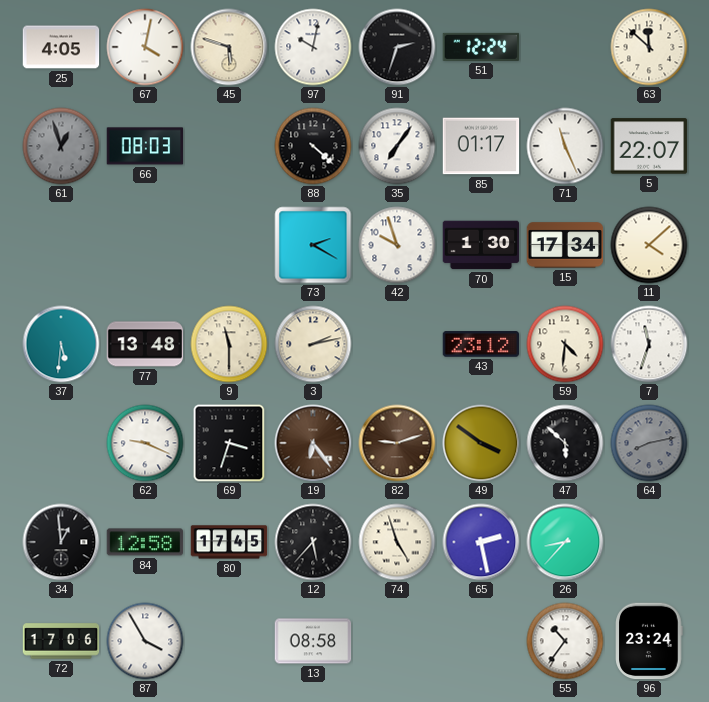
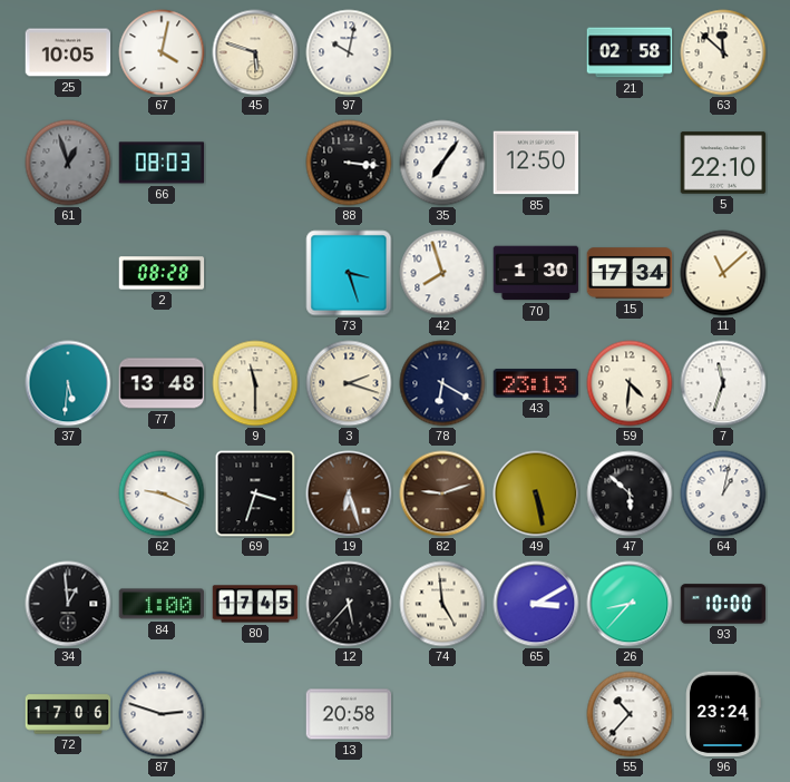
25: 4:05 -> 10:05 (68, 52)
91: 2:33 -> none (397, 47)
51: 12:24 -> none (481, 47)
21: none -> 02:58 (630, 52)
88: 4:22 -> 3:16 (349, 163)
85: 01:17 -> 12:50 (536, 163)
71: 11:26 -> none (565, 146)
5: 22:07 -> 22:10 (723, 163)
2: none -> 08:28 (162, 273)
73: 2:20 -> 3:27 (349, 273)
42: 9:57 -> 7:57 (442, 273)
11: 4:08 -> 11:08 (723, 273)
3: 2:13 -> 2:18 (349, 383)
78: none -> 6:20 (442, 383)
43: 23:12 -> 23:13 (536, 383)
19: 6:24 -> 6:27 (349, 493)
49: 3:51 -> 5:28 (536, 493)
64: 8:13 -> 1:02 (723, 493)
64 dial: grey -> white (723, 493)
84: 12:58 -> 1:00 (162, 604)
74: 4:57 -> 4:59 (442, 604)
65: 2:28 -> 3:10 (536, 604)
93: none -> 10:00 (723, 604)
87: 3:55 -> 2:48 (162, 714)
13: 08:58 -> 20:58 (349, 714)
55: 10:36 -> 10:37 (630, 714)
